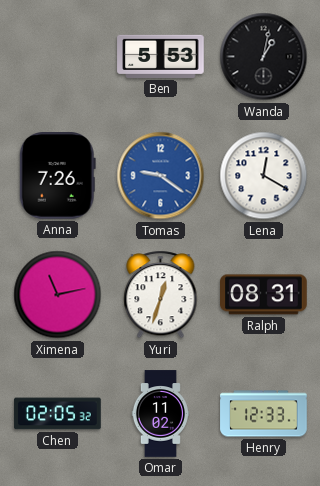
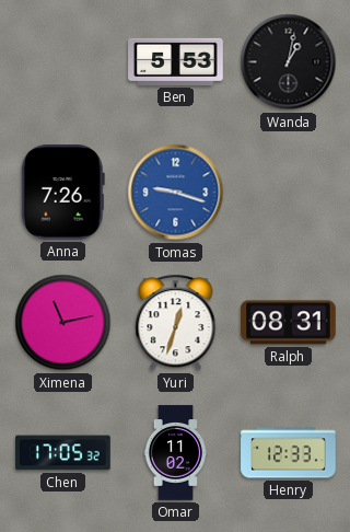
Tomas: 9:21 -> 9:18 (176, 193)
Lena: 12:20 -> none (264, 176)
Chen: 02:05 -> 17:05 (63, 453)
